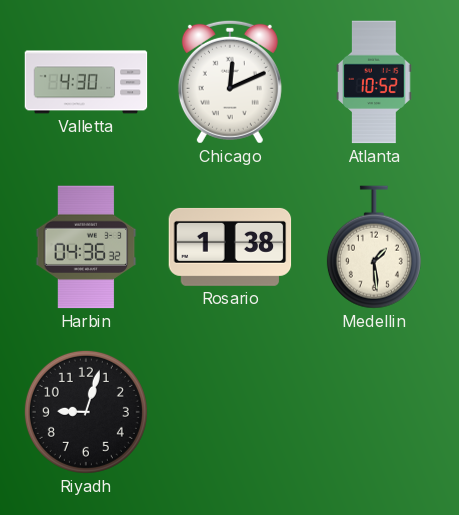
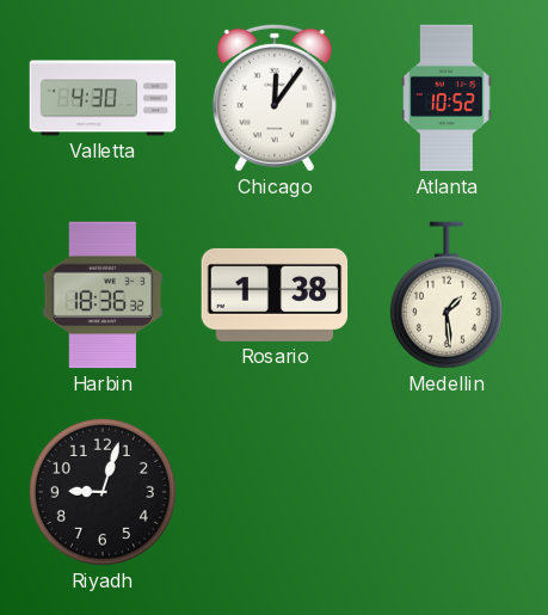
Chicago: 12:11 -> 12:06 (275, 98)
Harbin: 04:36 -> 18:36 (103, 295)
